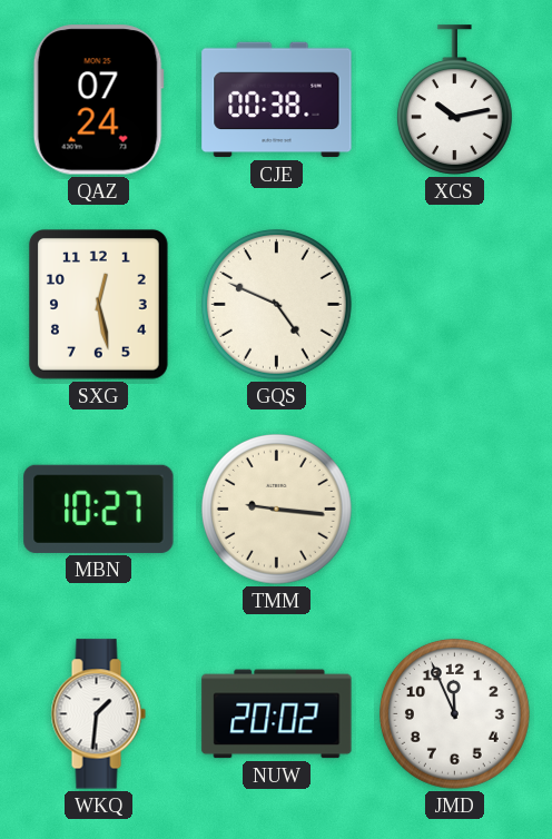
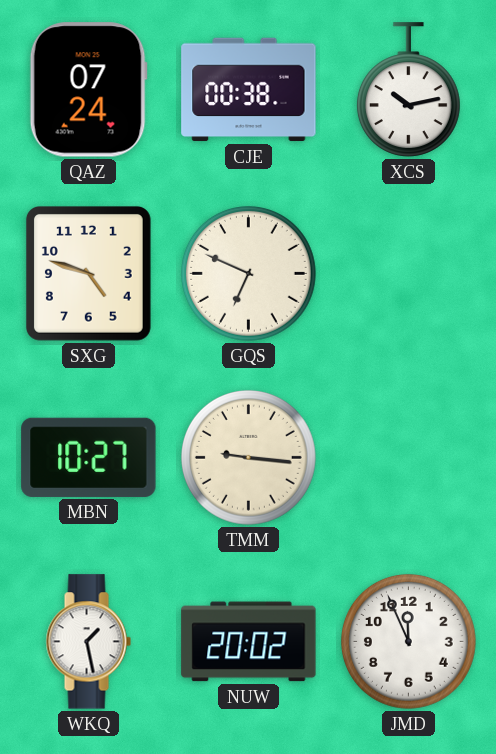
SXG: 12:28 -> 4:48 (88, 274)
GQS: 4:49 -> 6:49 (248, 273)
WKQ: 1:31 -> 1:28 (88, 642)
